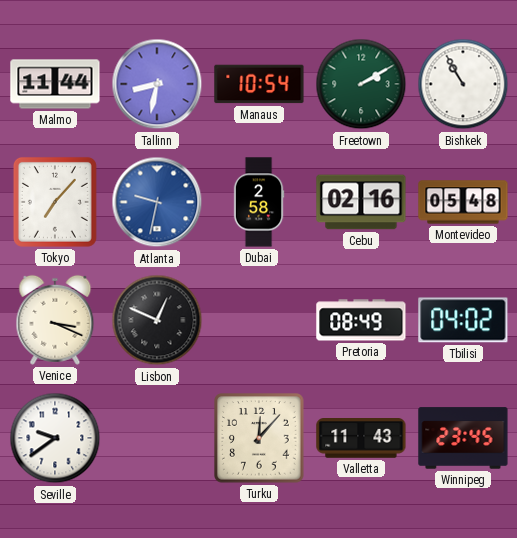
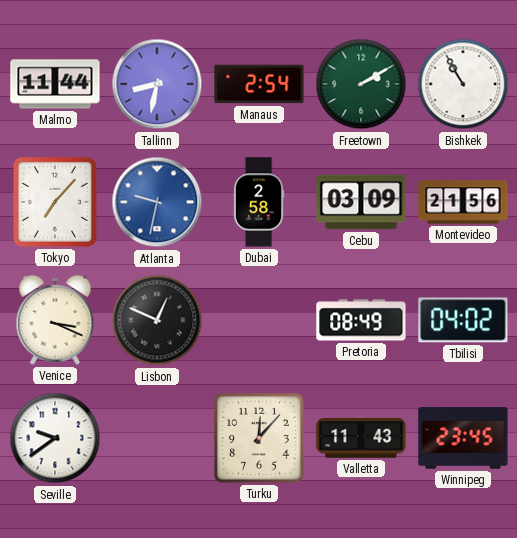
Manaus: 10:54 -> 2:54 (259, 84)
Cebu: 02:16 -> 03:09 (361, 202)
Montevideo: 05:48 -> 21:56 (463, 202)
